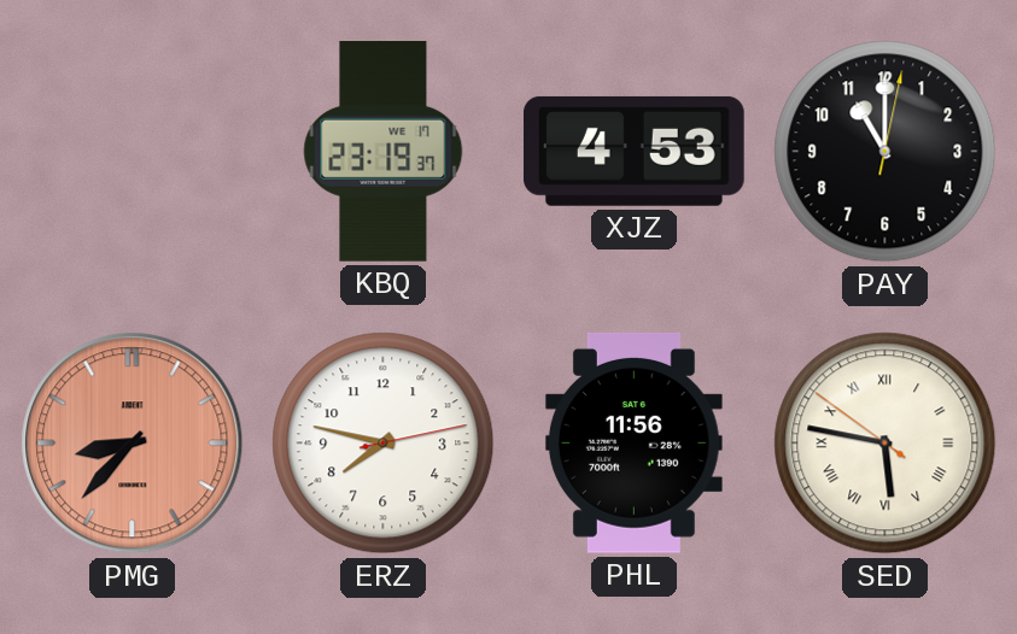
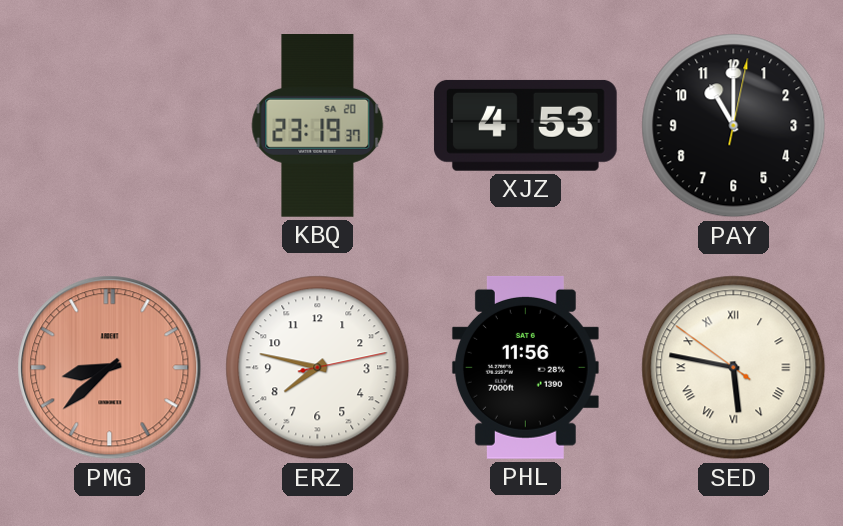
KBQ date: WE 17 -> SA 20 (318, 126)
PMG: 8:37 -> 8:38 (110, 368)
